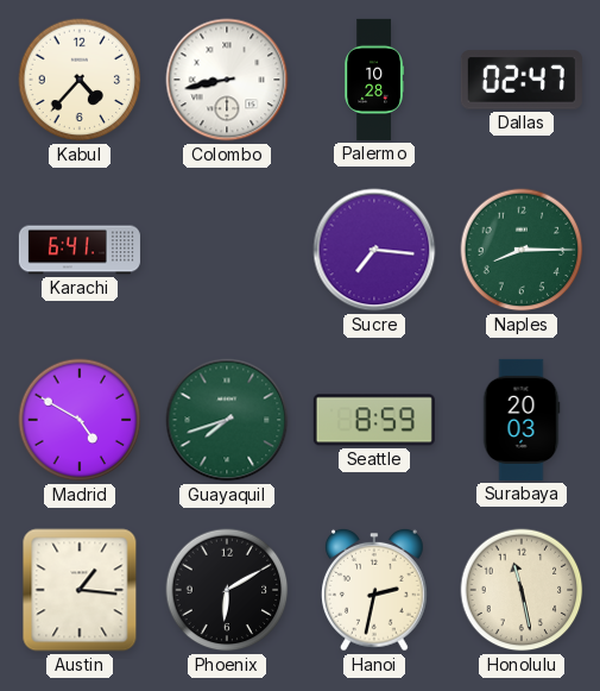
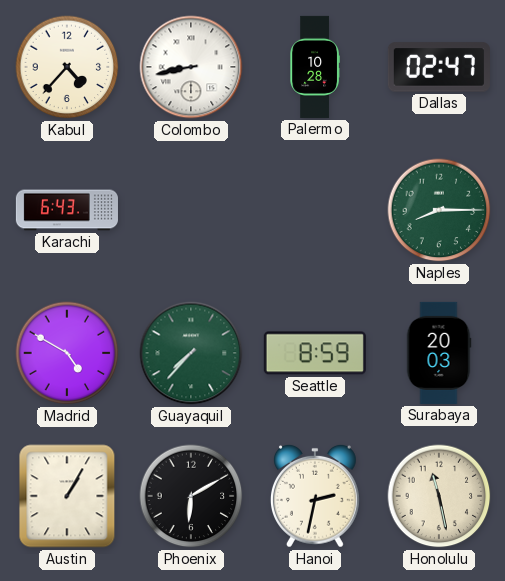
Karachi: 6:41 -> 6:43 (67, 210)
Sucre: 7:16 -> none (374, 250)
Guayaquil: 7:42 -> 7:37 (191, 353)
Austin: 1:16 -> 1:05 (67, 496)
